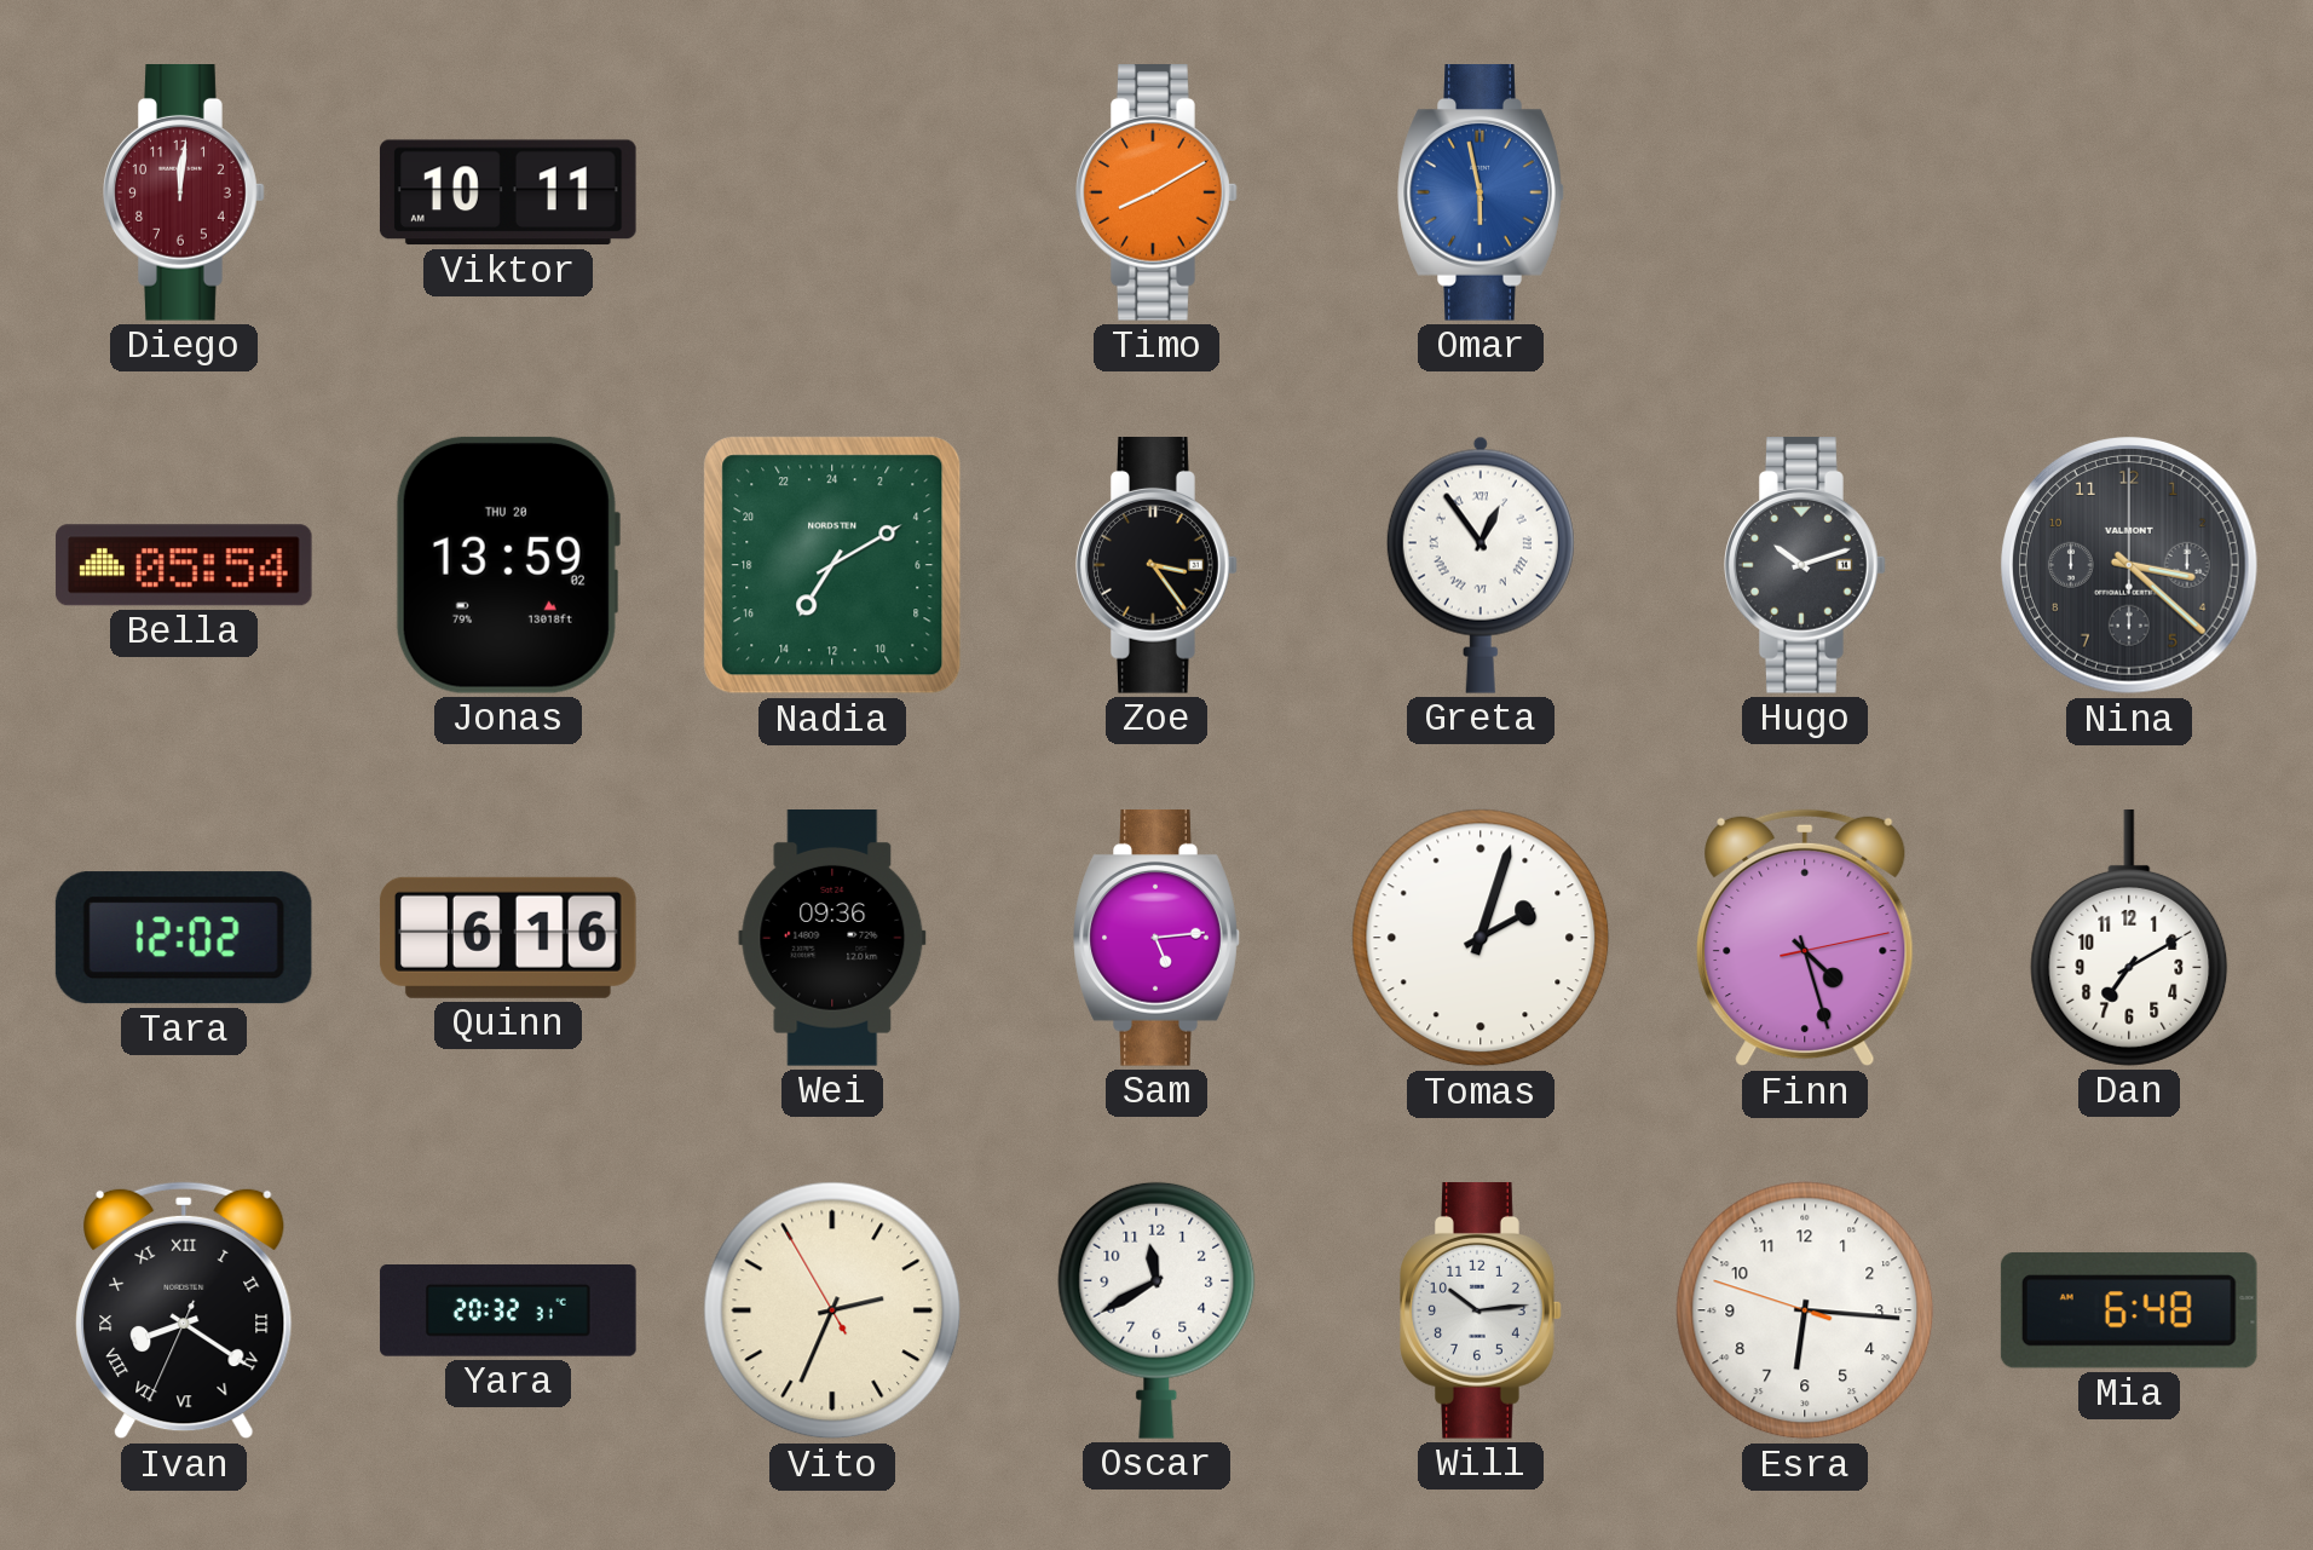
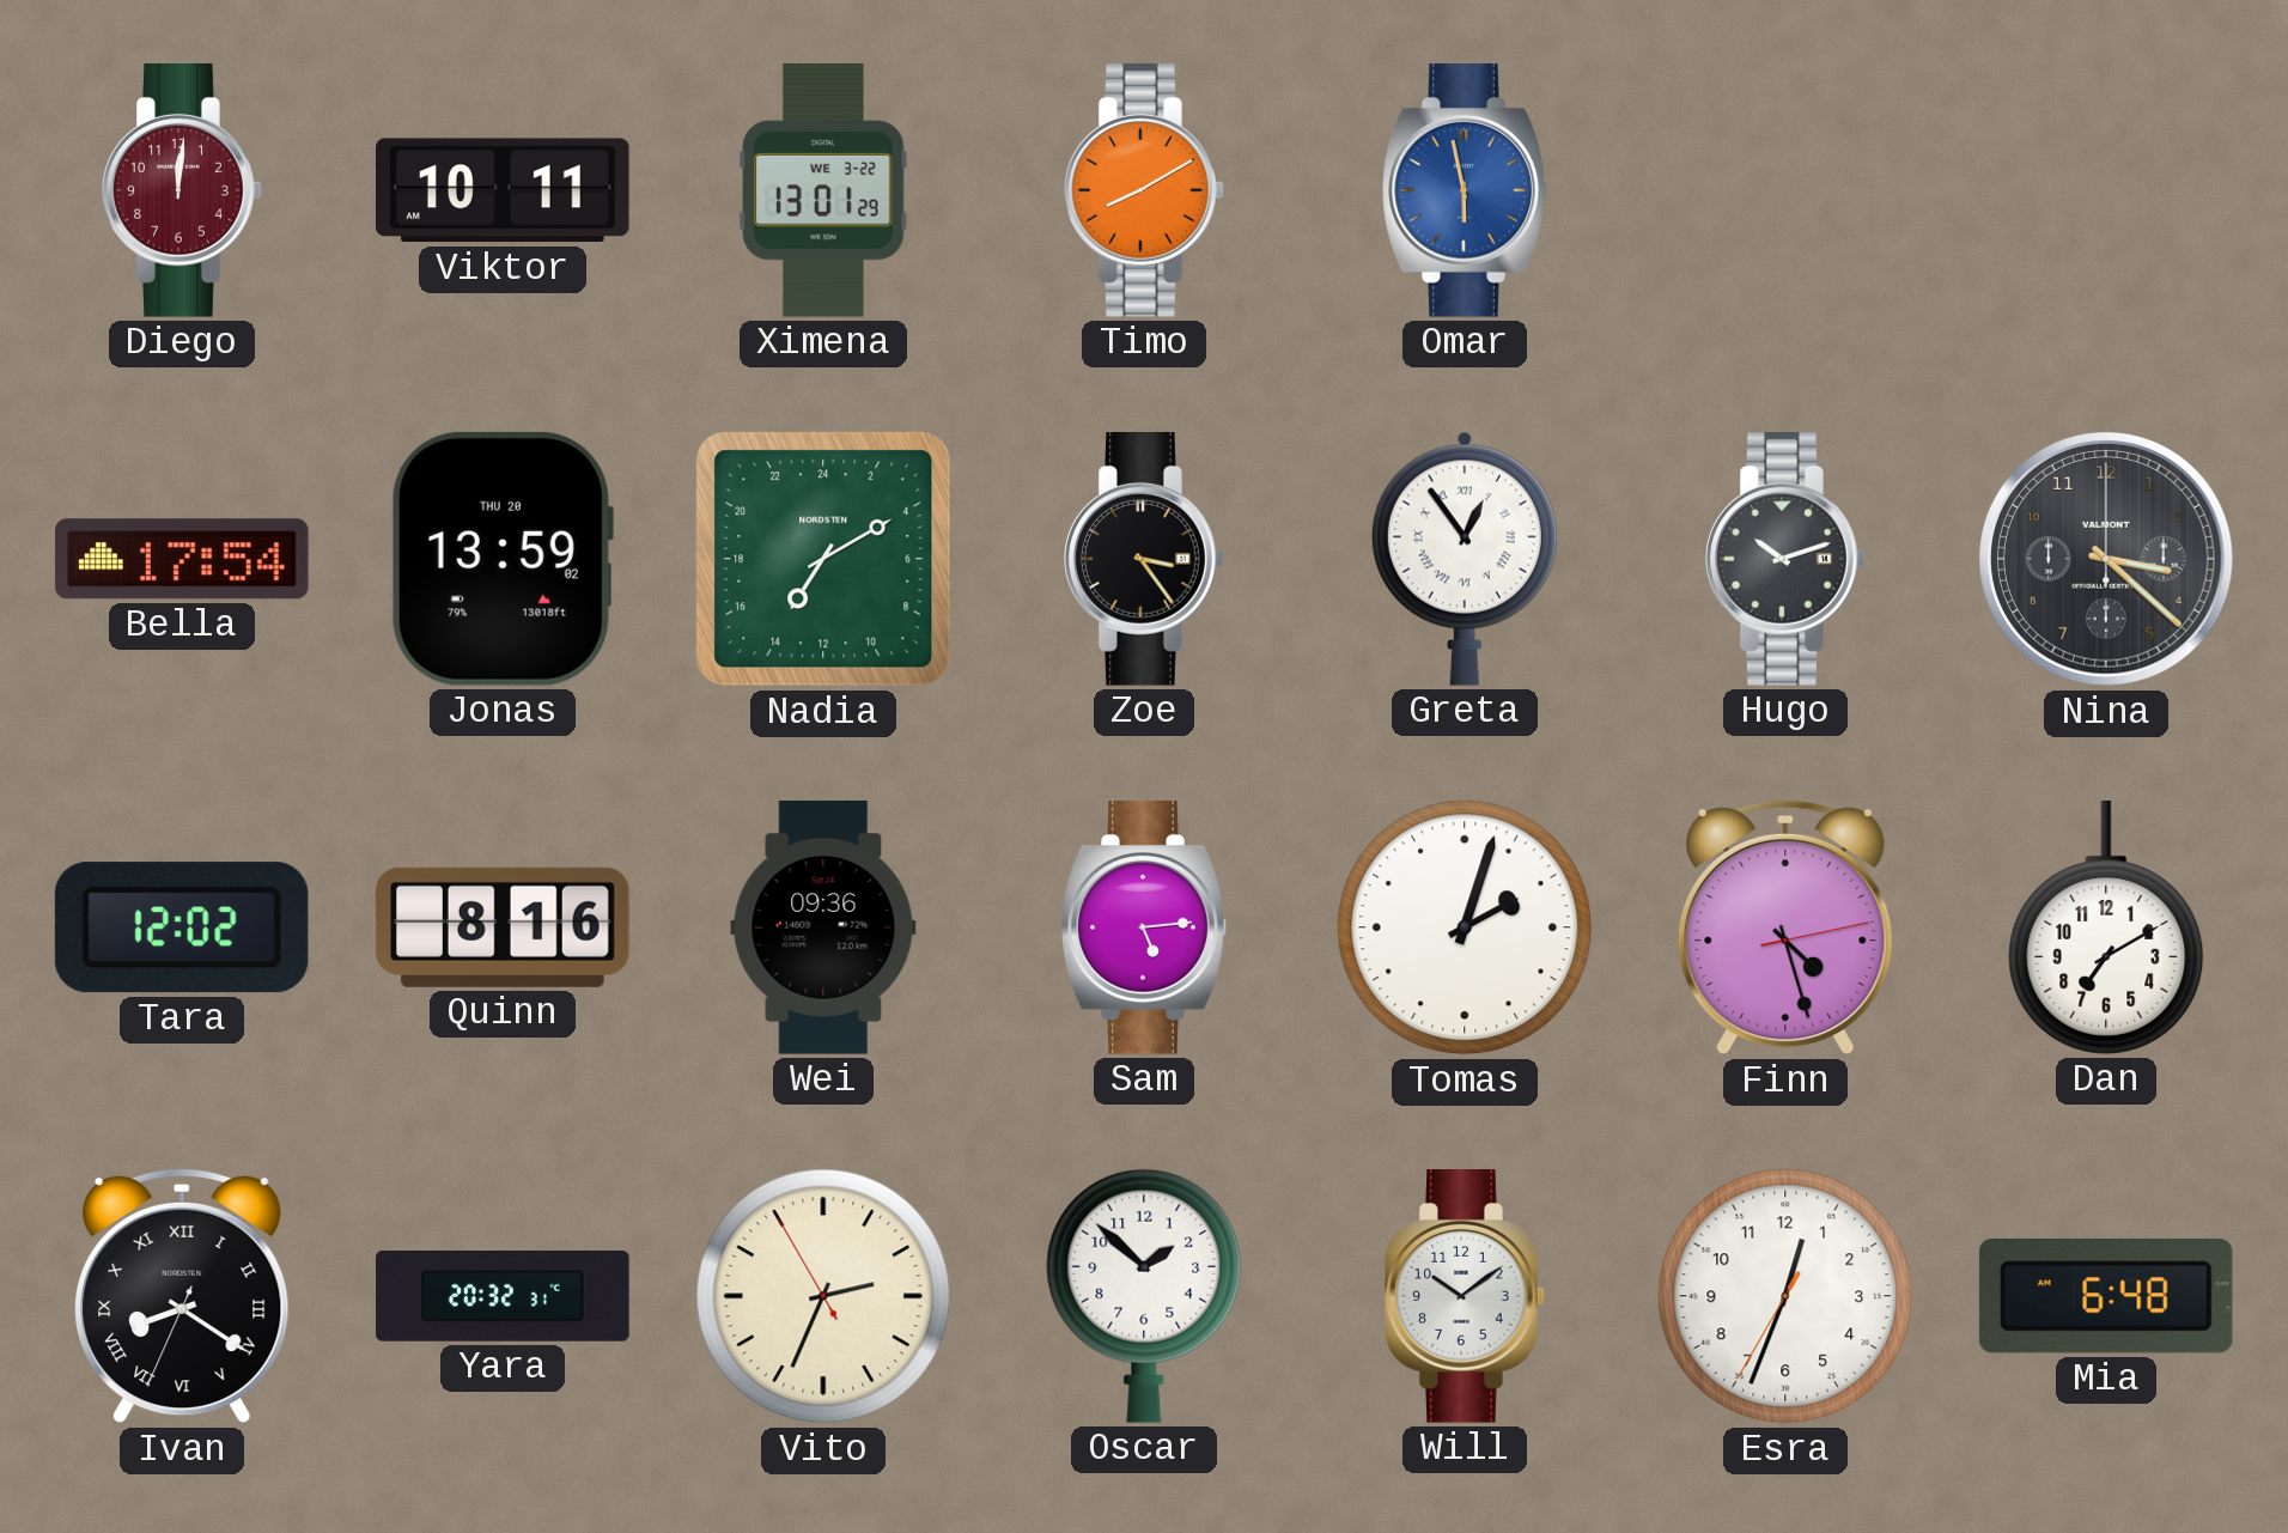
Ximena: none -> 13:01 (824, 190)
Bella: 05:54 -> 17:54 (182, 559)
Quinn: 6:16 -> 8:16 (503, 927)
Oscar: 11:40 -> 1:52 (1144, 1296)
Will: 10:14 -> 10:09 (1465, 1297)
Esra: 6:15 -> 12:33 (1785, 1296)
